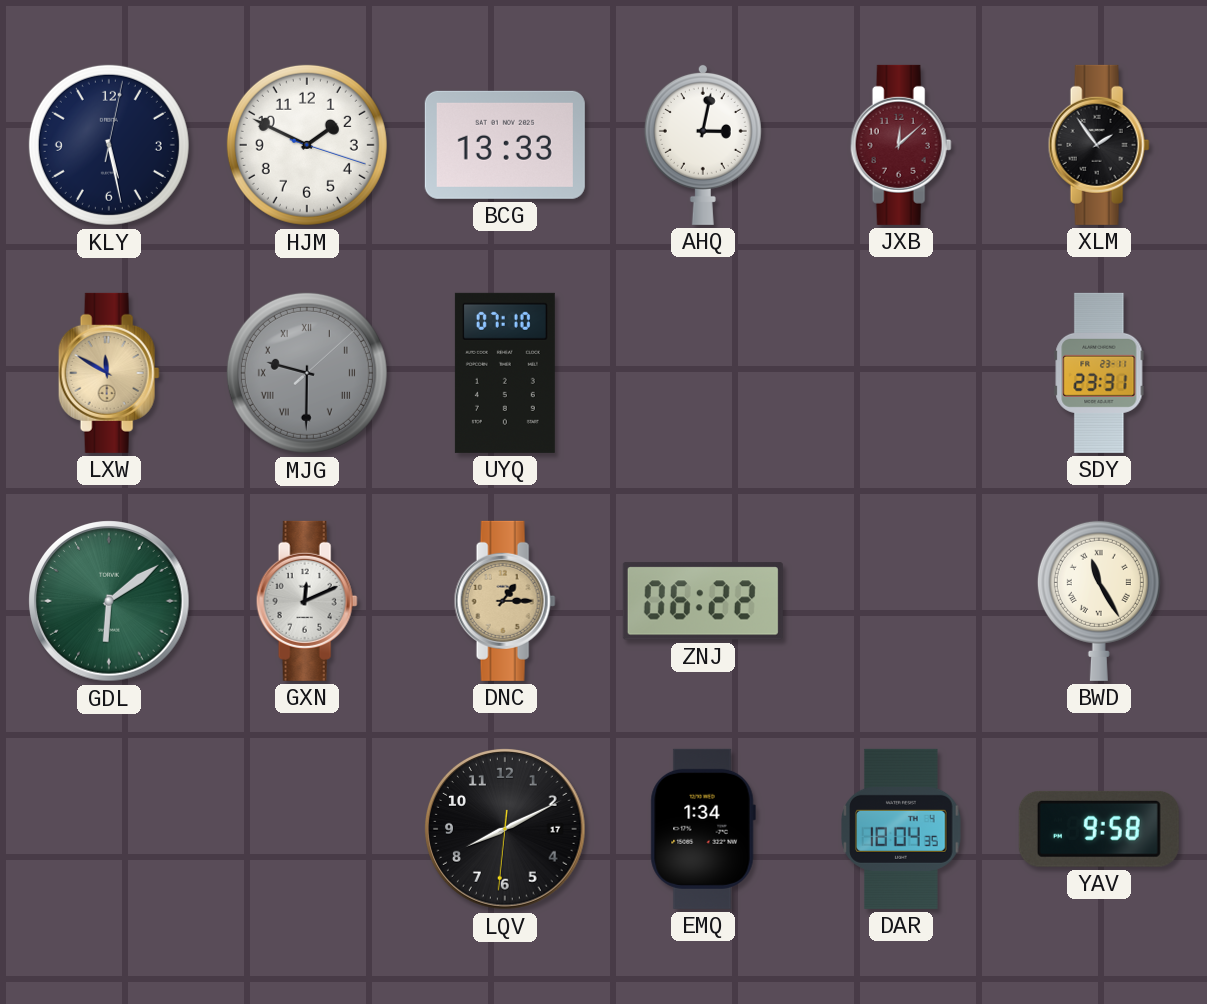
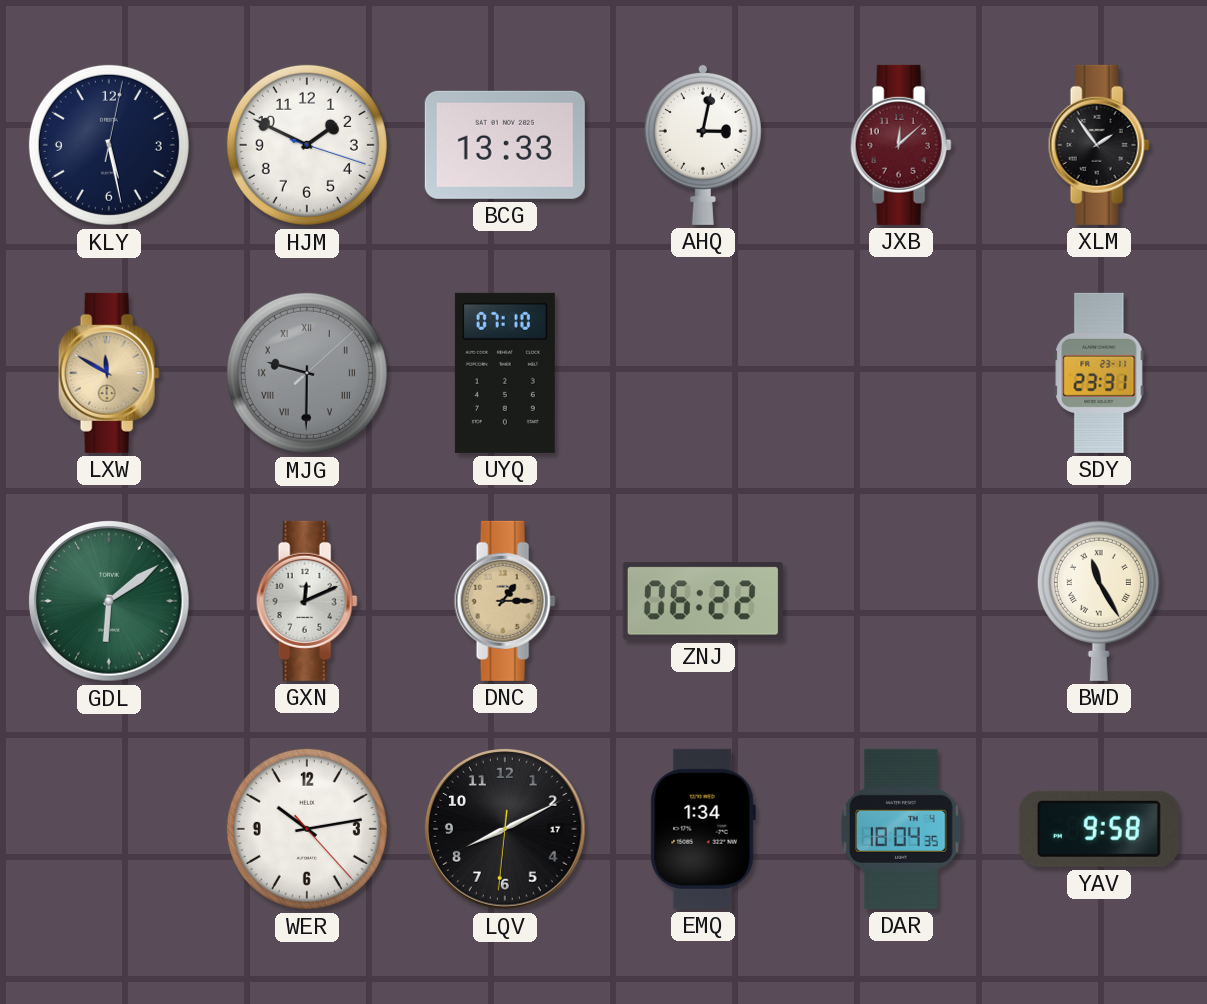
WER: none -> 10:13 (307, 829)
